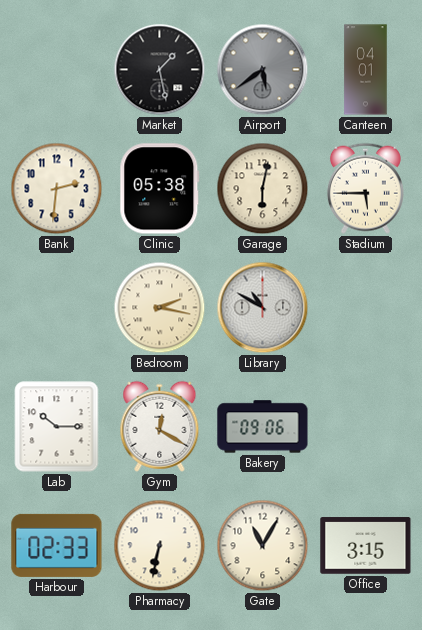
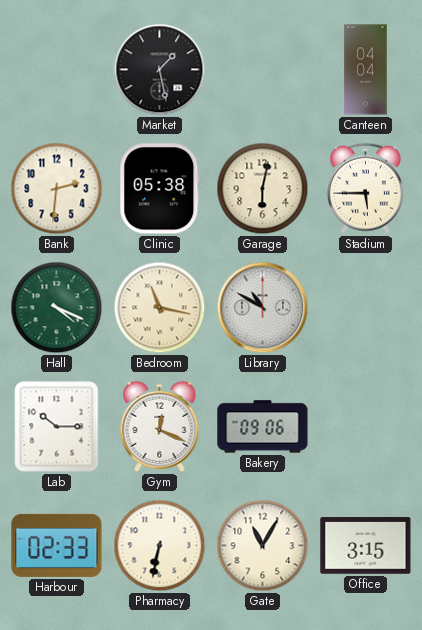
Airport: 5:39 -> none (263, 70)
Canteen: 04:01 -> 04:04 (366, 70)
Hall: none -> 4:19 (57, 308)
Bedroom: 2:17 -> 11:17 (160, 308)
Gym: 12:20 -> 12:19 (160, 426)
